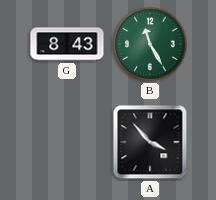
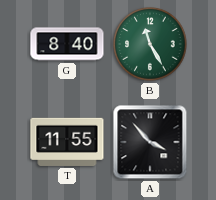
G: 8:43 -> 8:40 (67, 44)
T: none -> 11:55 (67, 142)
